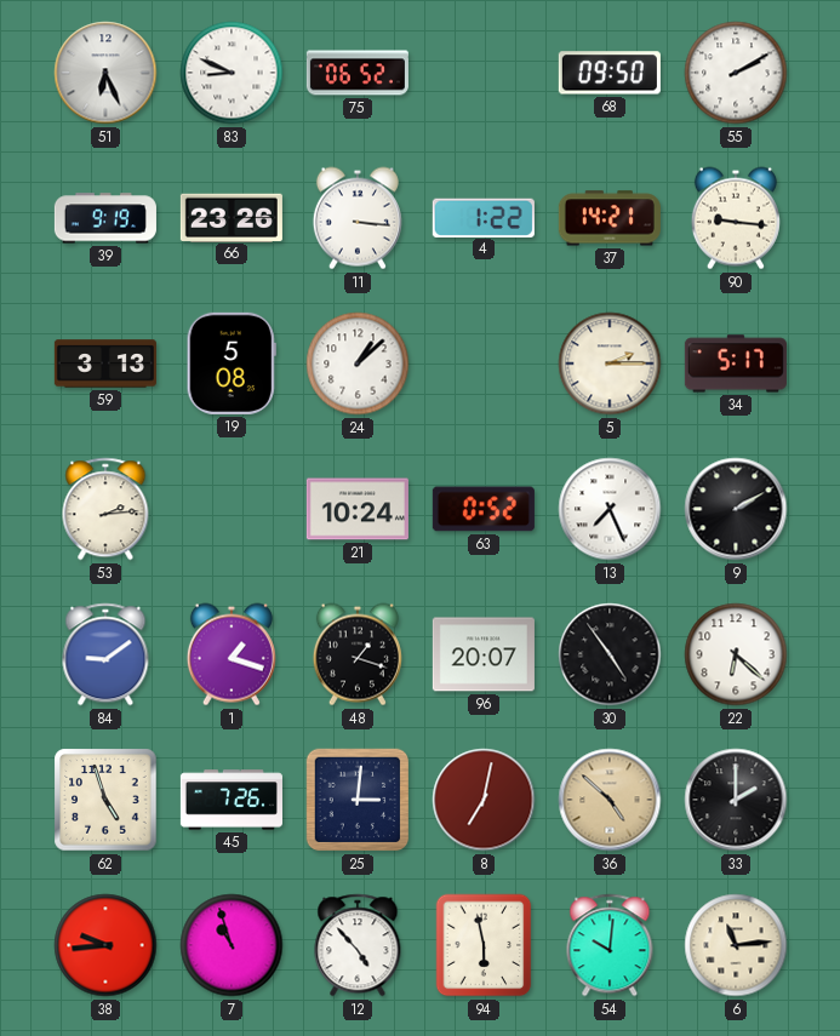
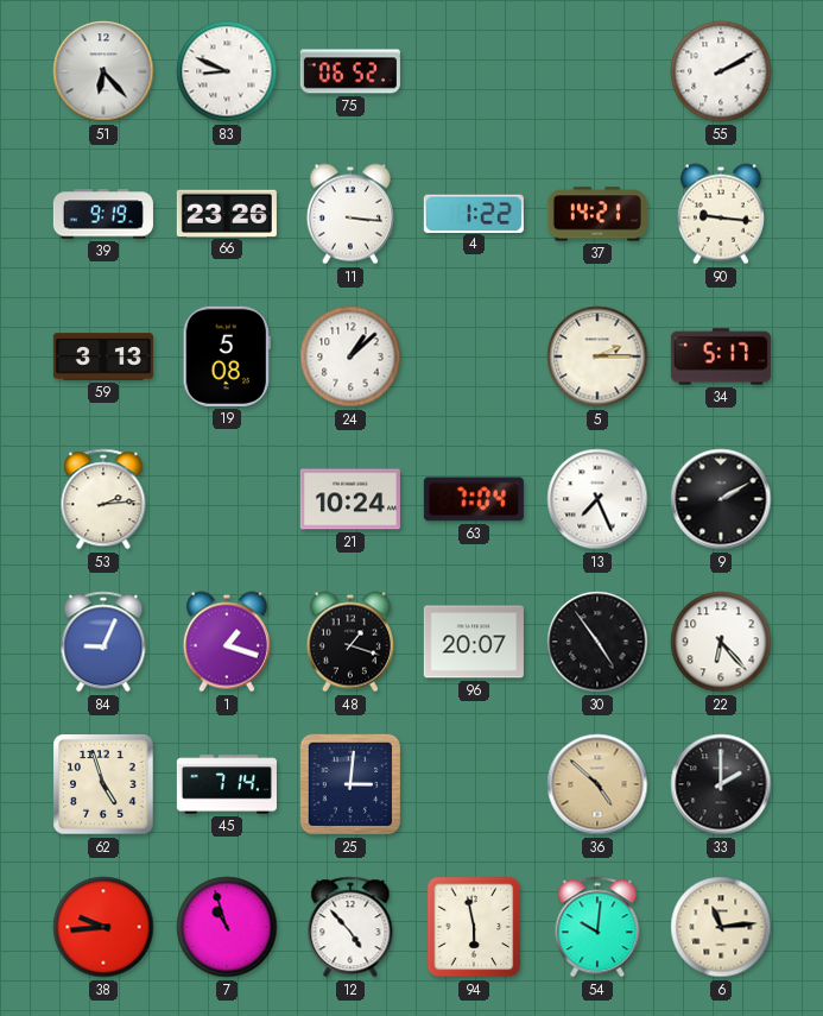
51: 6:26 -> 6:23 (103, 71)
68: 09:50 -> none (610, 73)
63: 0:52 -> 7:04 (474, 499)
84: 9:09 -> 9:04 (103, 642)
22: 6:22 -> 6:23 (721, 642)
45: 7:26 -> 7:14 (227, 784)
8: 7:02 -> none (484, 800)
